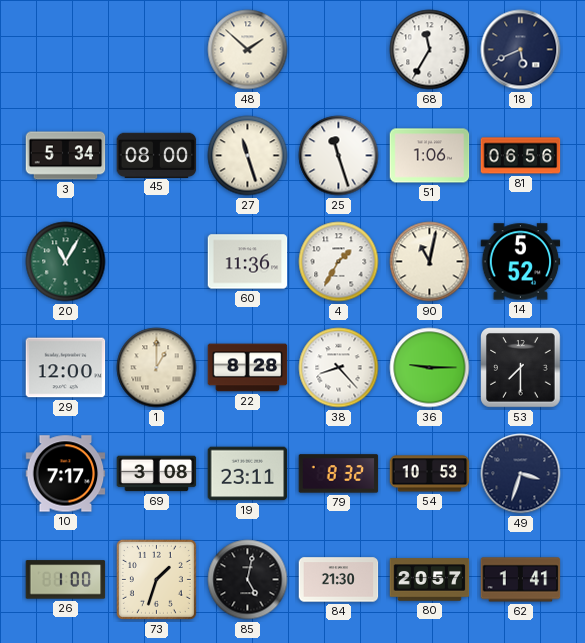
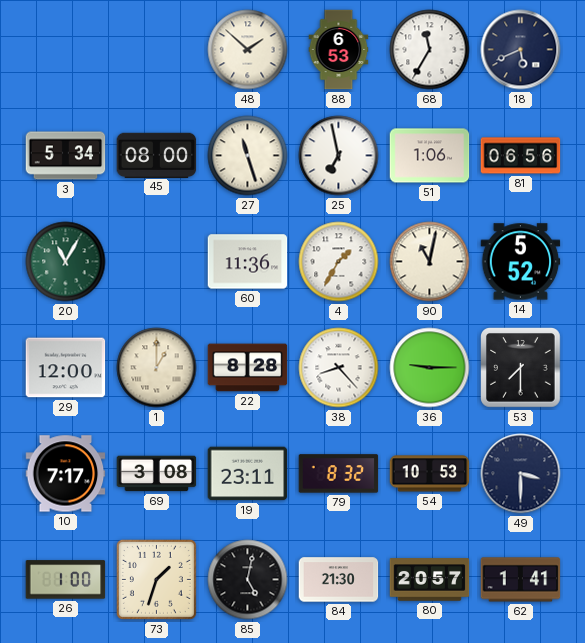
88: none -> 6:53 (339, 50)
25: 11:27 -> 6:58 (339, 156)
49: 3:33 -> 3:30 (521, 474)
